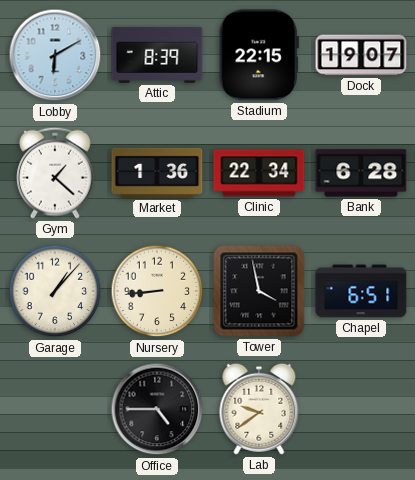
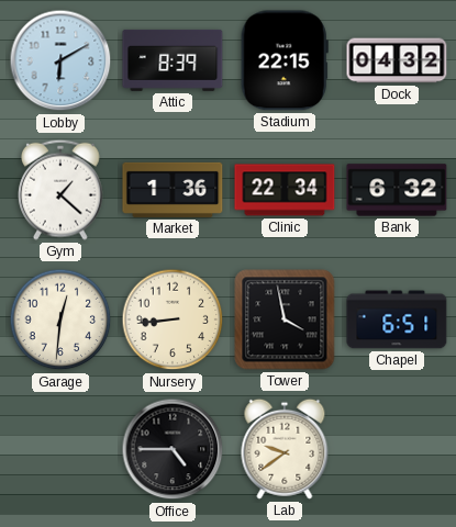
Dock: 19:07 -> 04:32 (397, 60)
Bank: 6:28 -> 6:32 (397, 190)
Garage: 1:07 -> 12:31 (60, 319)
